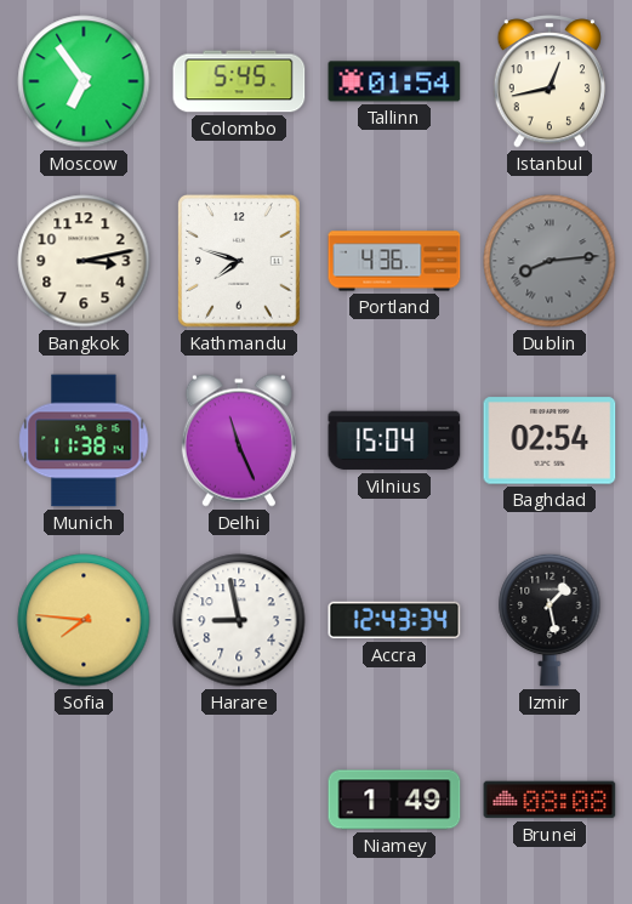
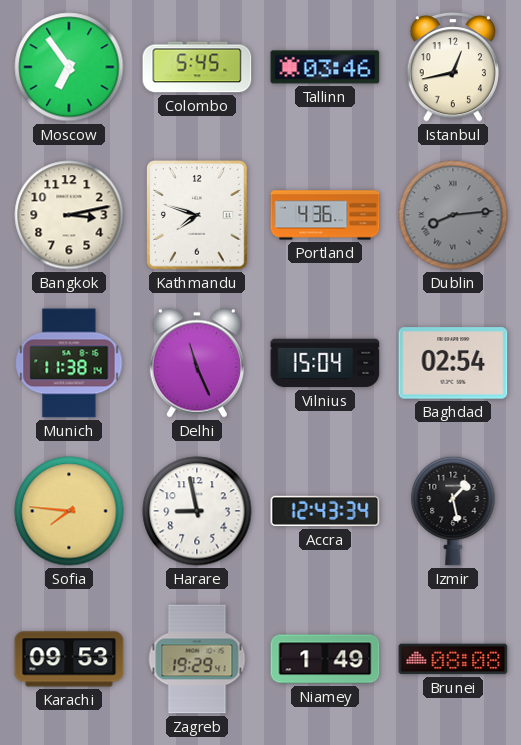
Tallinn: 01:54 -> 03:46 (325, 67)
Karachi: none -> 09:53 (69, 659)
Zagreb: none -> 19:29 (197, 659)
